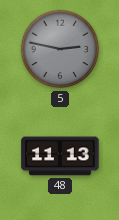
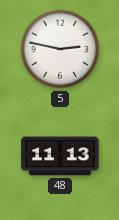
5 dial: grey -> white (60, 49)
